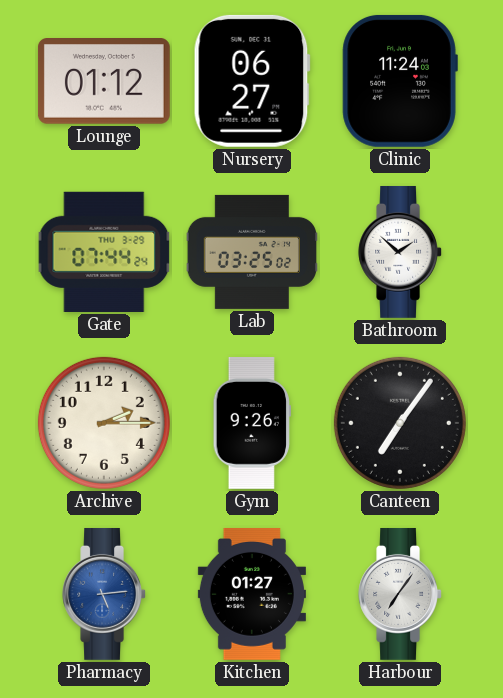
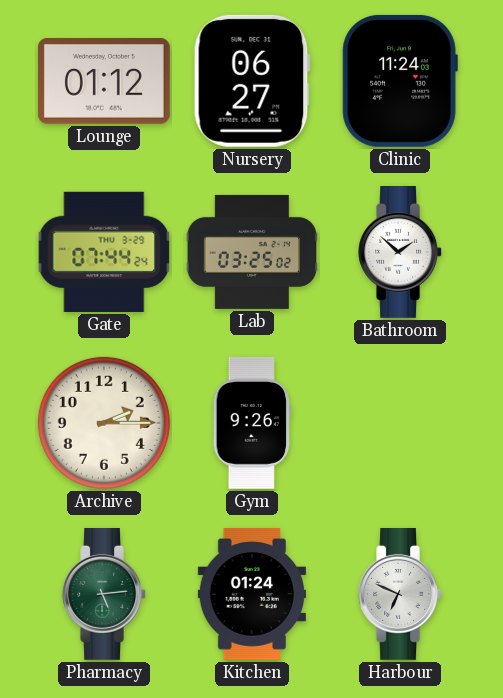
Canteen: 7:06 -> none (400, 423)
Pharmacy dial: blue -> green (104, 594)
Kitchen: 01:27 -> 01:24 (252, 594)
Harbour: 7:06 -> 6:49 (400, 594)
